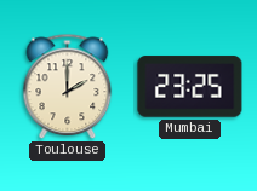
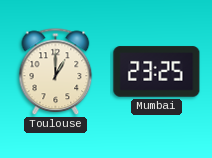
Toulouse: 2:00 -> 1:00 (56, 72)
